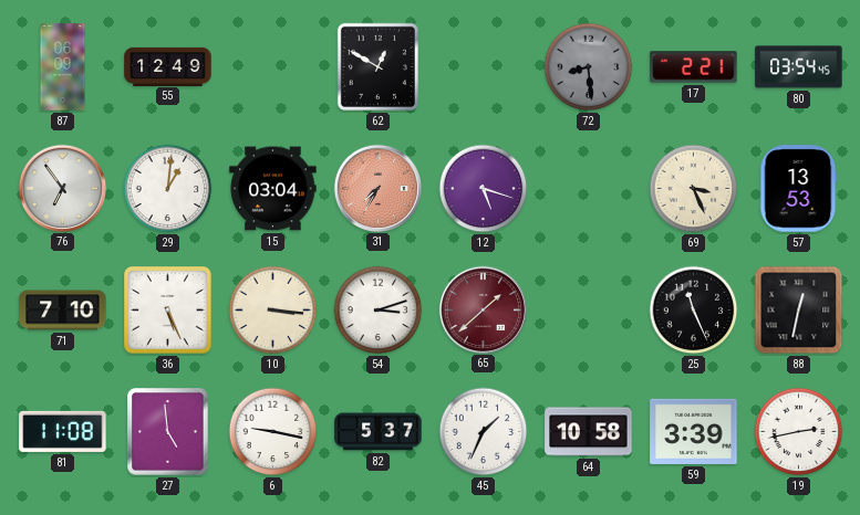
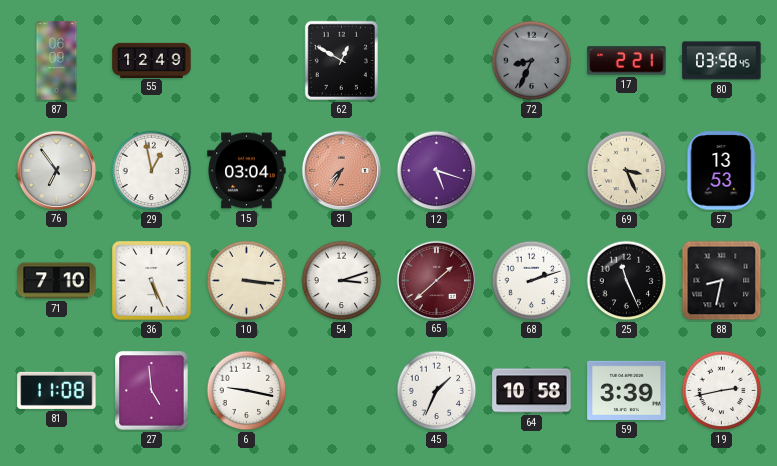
72: 8:29 -> 8:34 (532, 61)
80: 03:54 -> 03:58 (722, 61)
29: 1:01 -> 12:58 (152, 171)
68: none -> 2:12 (532, 281)
88: 12:32 -> 8:32 (722, 281)
82: 5:37 -> none (379, 432)
